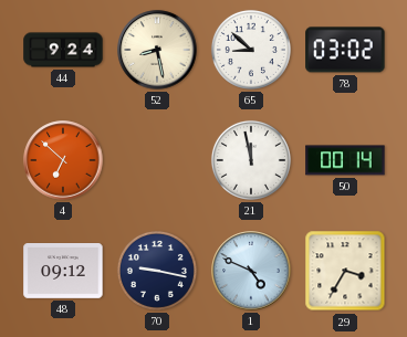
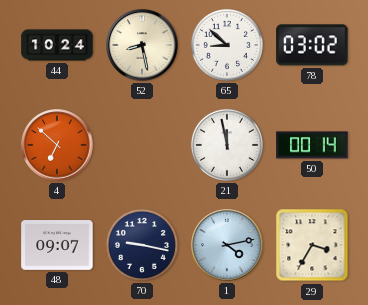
44: 9:24 -> 10:24 (57, 45)
48: 09:12 -> 09:07 (57, 246)
1: 4:49 -> 4:13 (227, 245)
